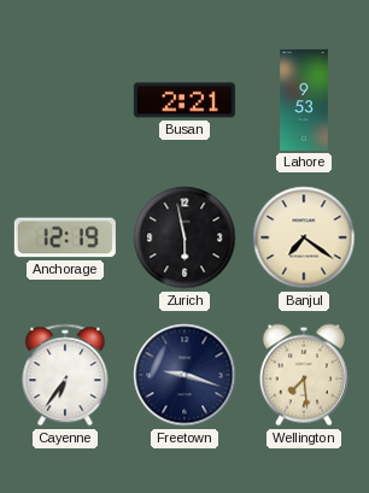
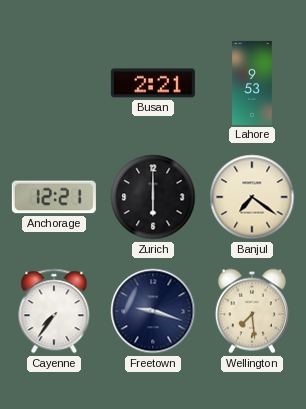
Anchorage: 12:19 -> 12:21 (54, 197)
Zurich: 5:58 -> 6:00 (153, 197)
Cayenne: 6:36 -> 7:36 (54, 311)
